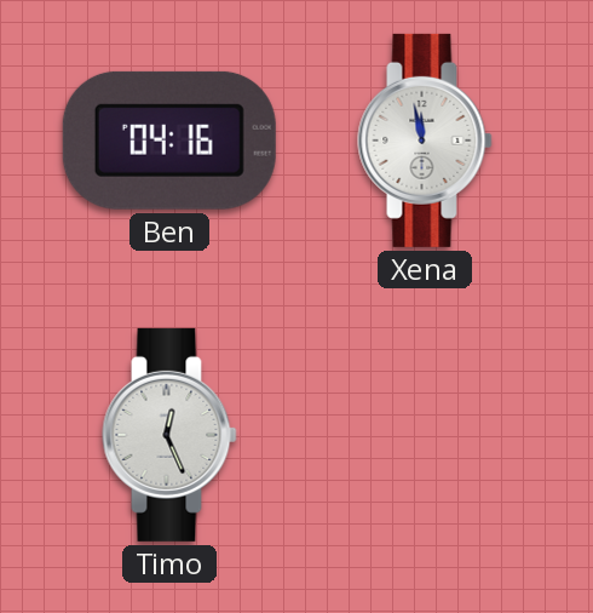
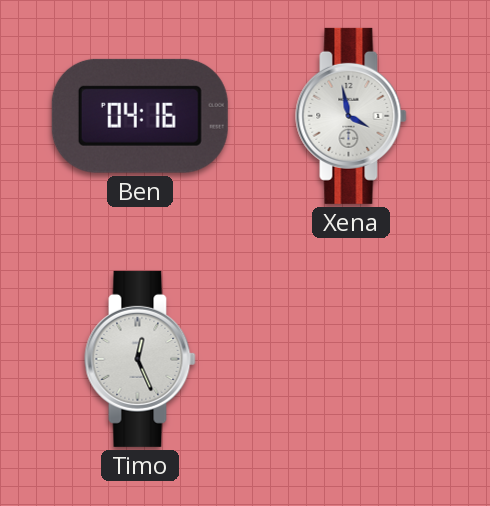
Xena: 11:58 -> 3:58 (351, 116)
